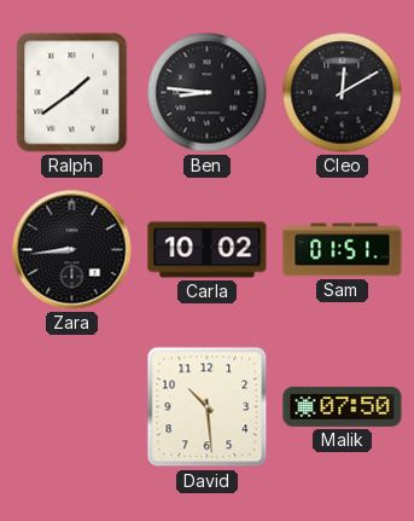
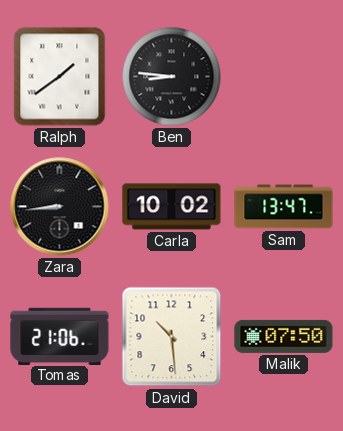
Cleo: 12:10 -> none (343, 93)
Sam: 01:51 -> 13:47 (284, 207)
Tomas: none -> 21:06 (60, 336)
